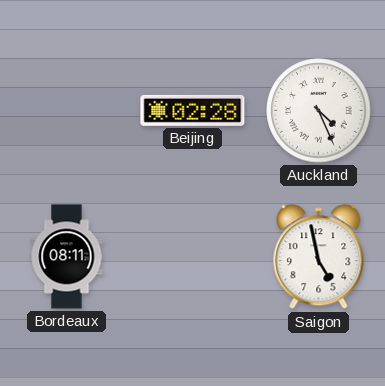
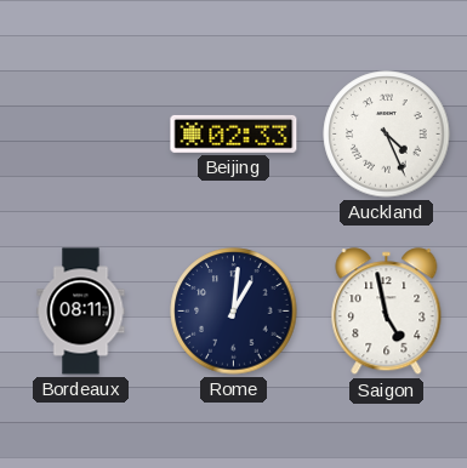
Beijing: 02:28 -> 02:33 (234, 133)
Rome: none -> 1:01 (234, 312)
